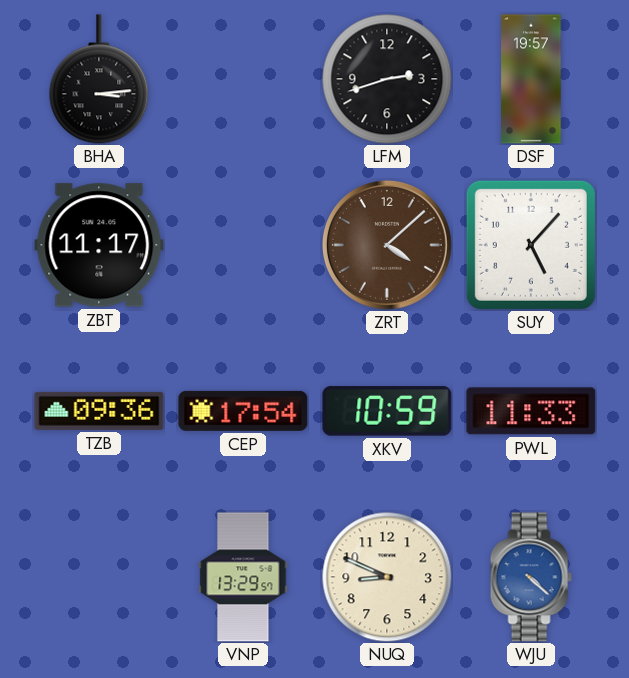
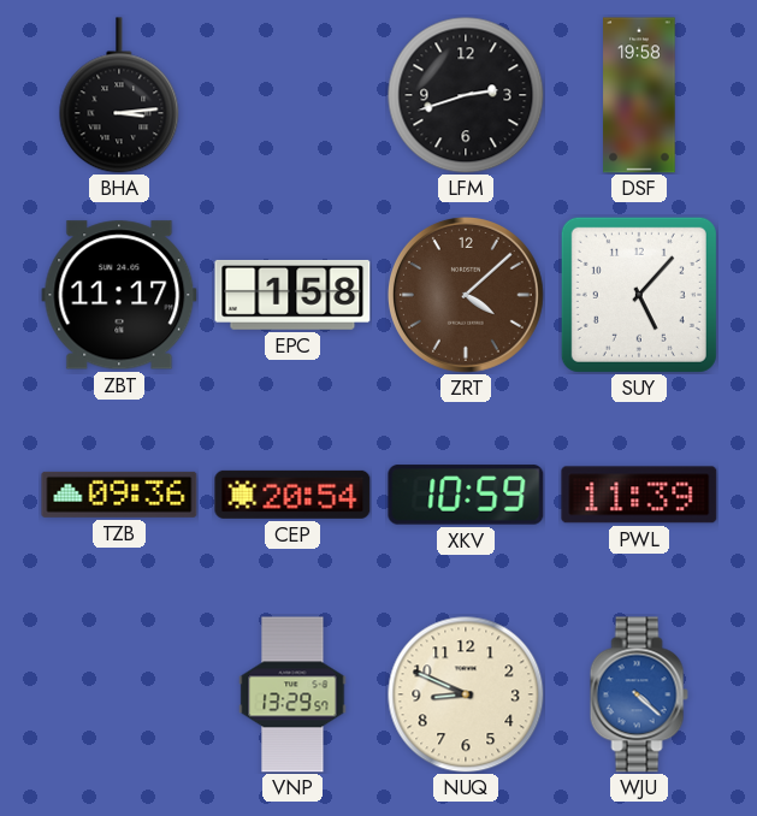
DSF: 19:57 -> 19:58 (639, 95)
EPC: none -> 1:58 (292, 295)
CEP: 17:54 -> 20:54 (292, 495)
PWL: 11:33 -> 11:39 (639, 495)
